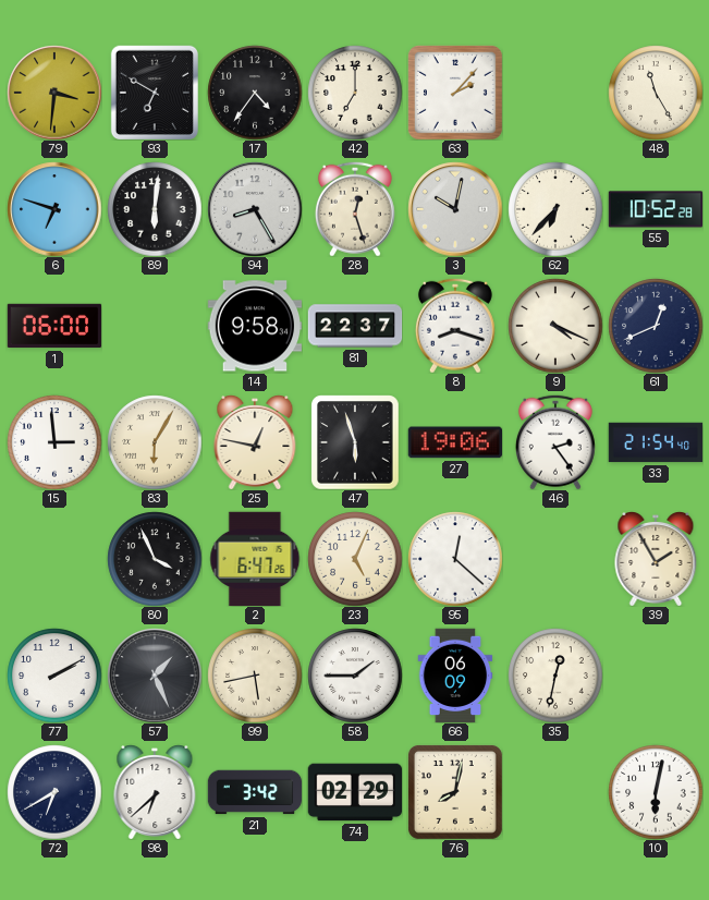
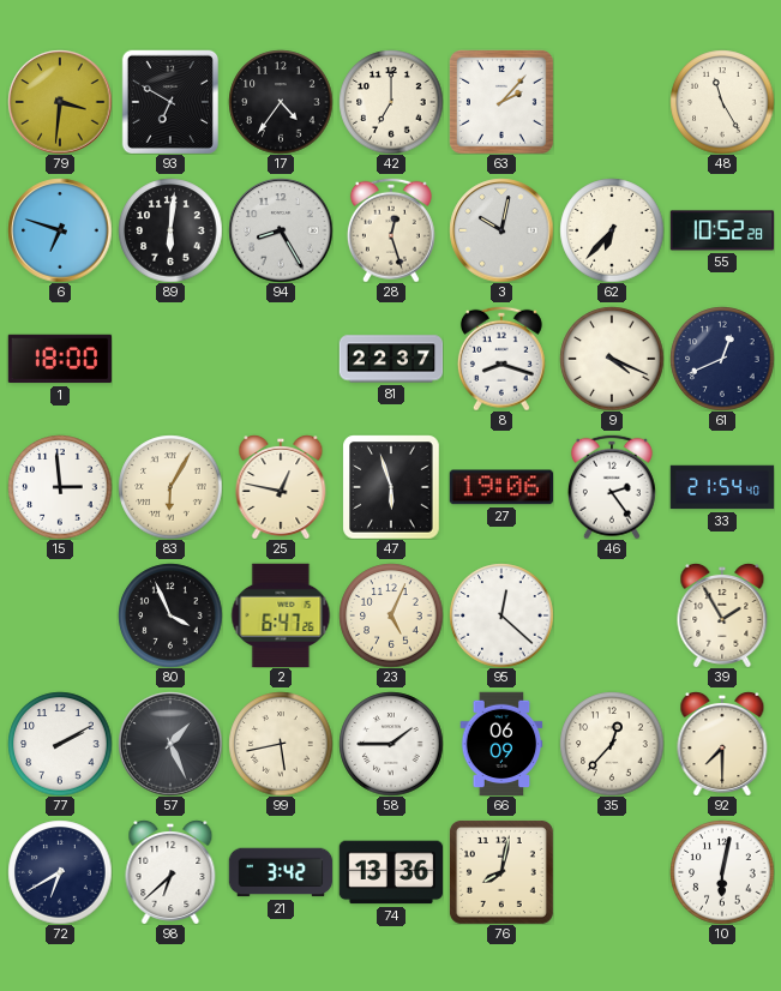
1: 06:00 -> 18:00 (60, 359)
14: 9:58 -> none (255, 326)
35: 12:32 -> 12:37 (612, 744)
92: none -> 7:30 (722, 744)
74: 02:29 -> 13:36 (391, 872)
